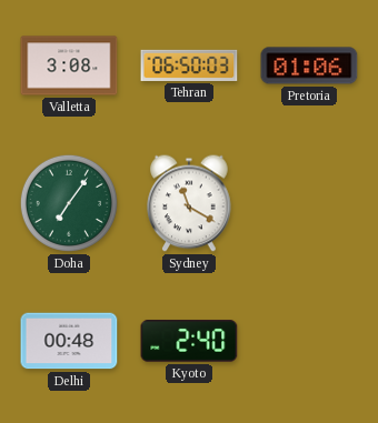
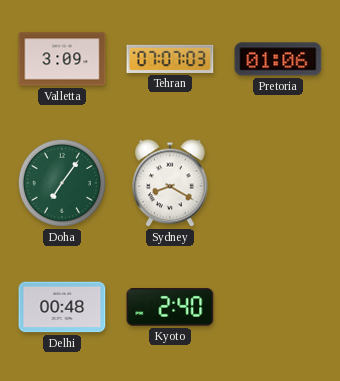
Valletta: 3:08 -> 3:09 (62, 59)
Tehran: 06:50 -> 07:07 (170, 59)
Sydney: 11:20 -> 8:20 (170, 183)
